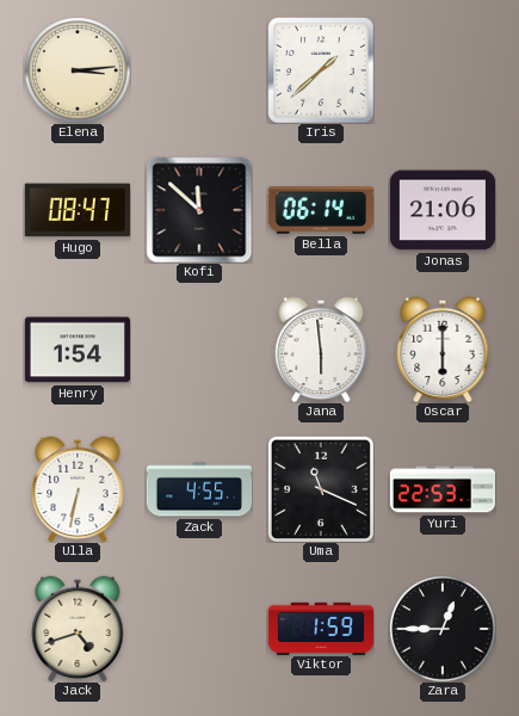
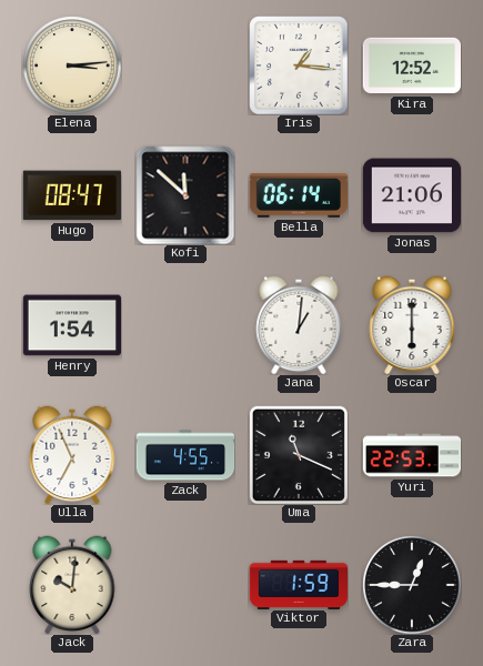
Iris: 1:38 -> 1:16 (299, 65)
Kira: none -> 12:52 (411, 65)
Jana: 5:59 -> 1:01 (299, 325)
Ulla: 6:32 -> 6:56 (72, 455)
Jack: 4:42 -> 10:01 (72, 585)
